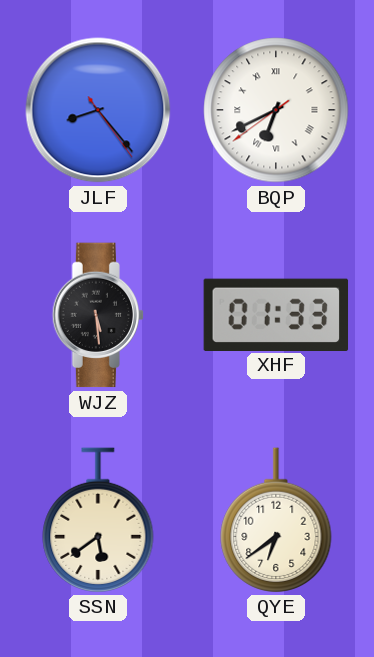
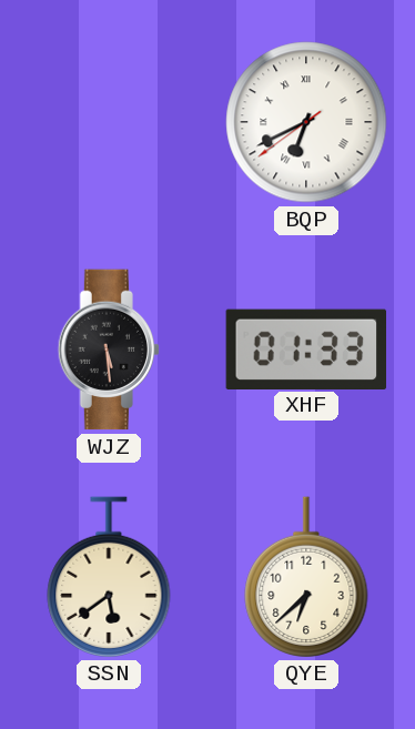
JLF: 8:23 -> none (98, 110)
QYE: 6:39 -> 6:38 (306, 577)
